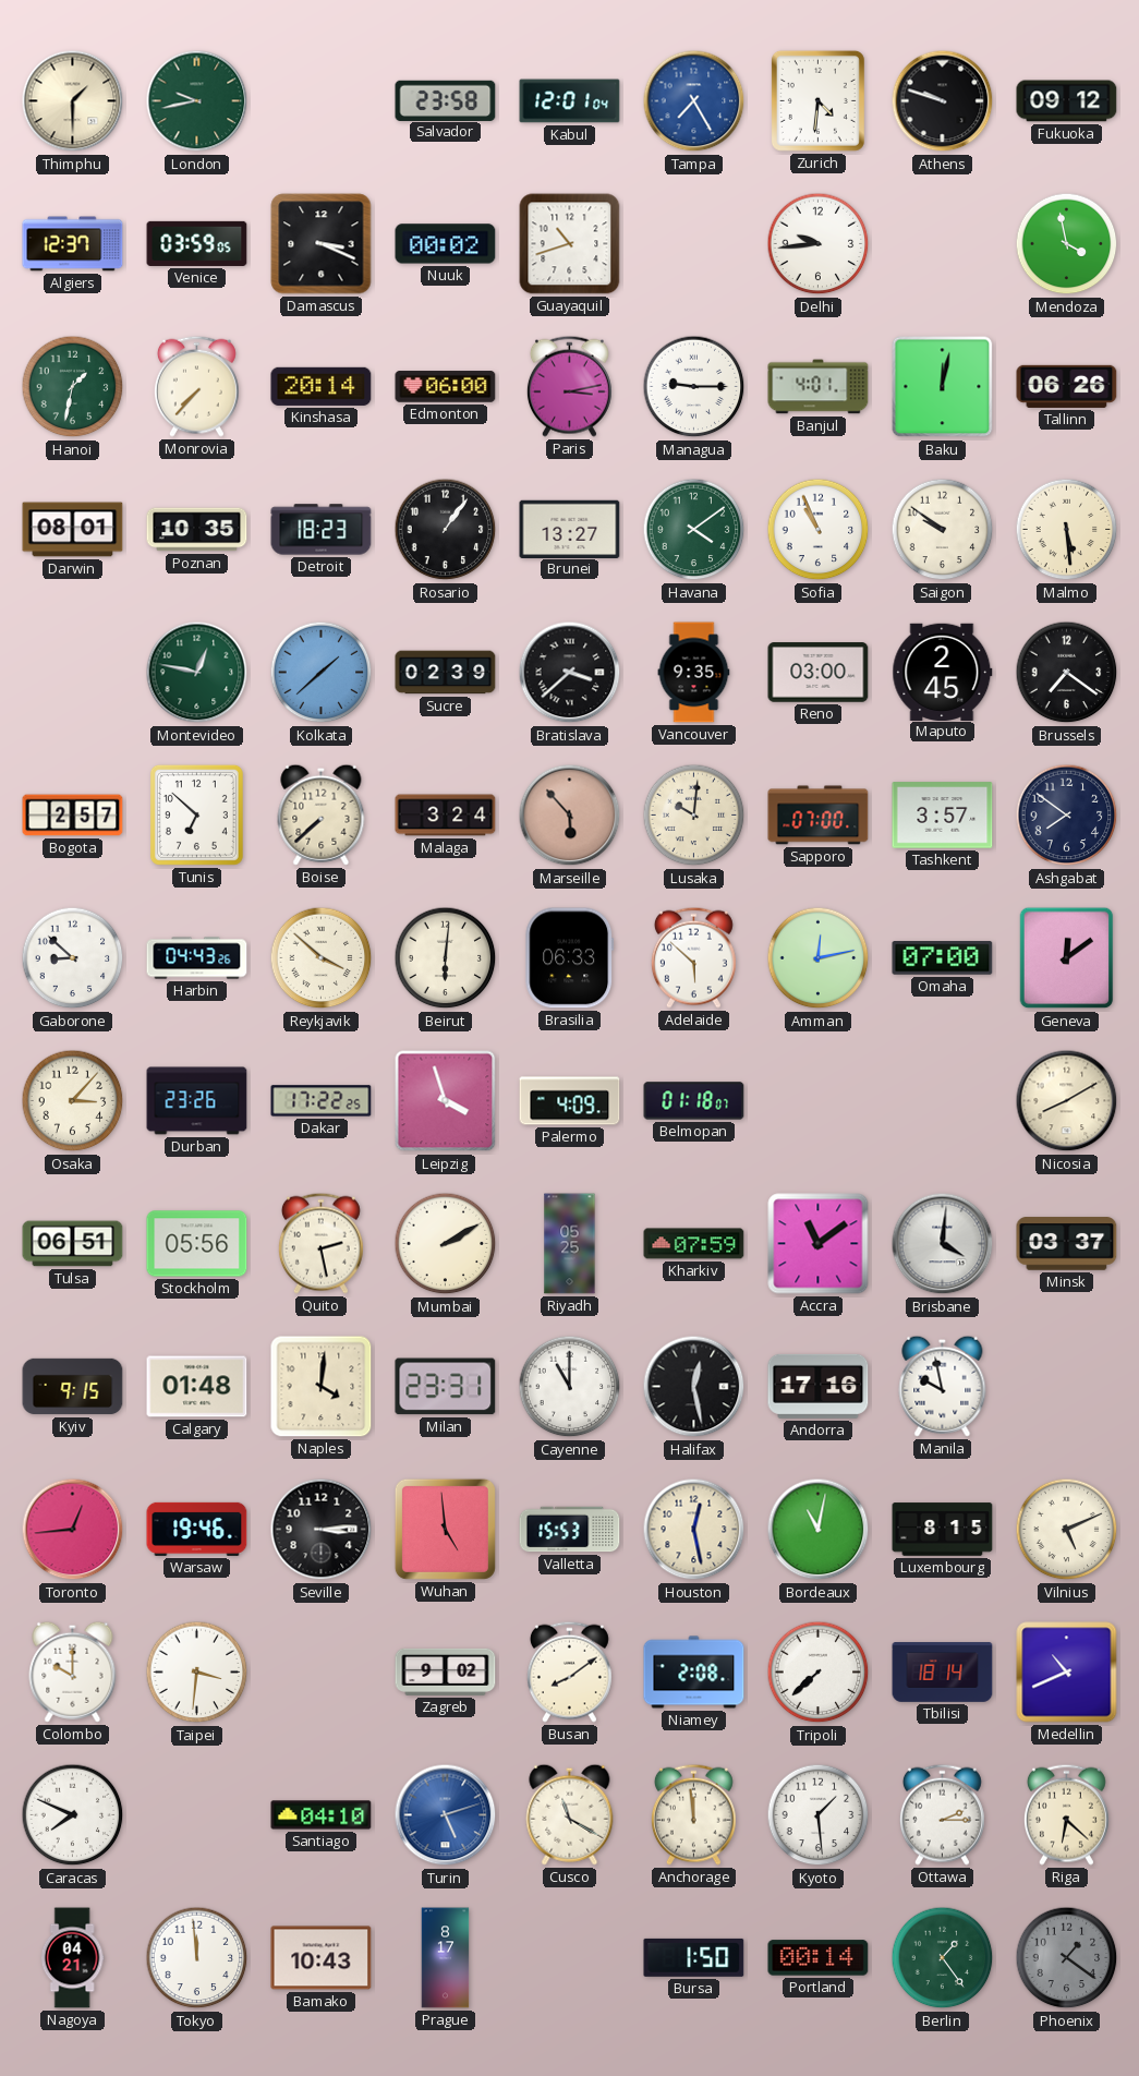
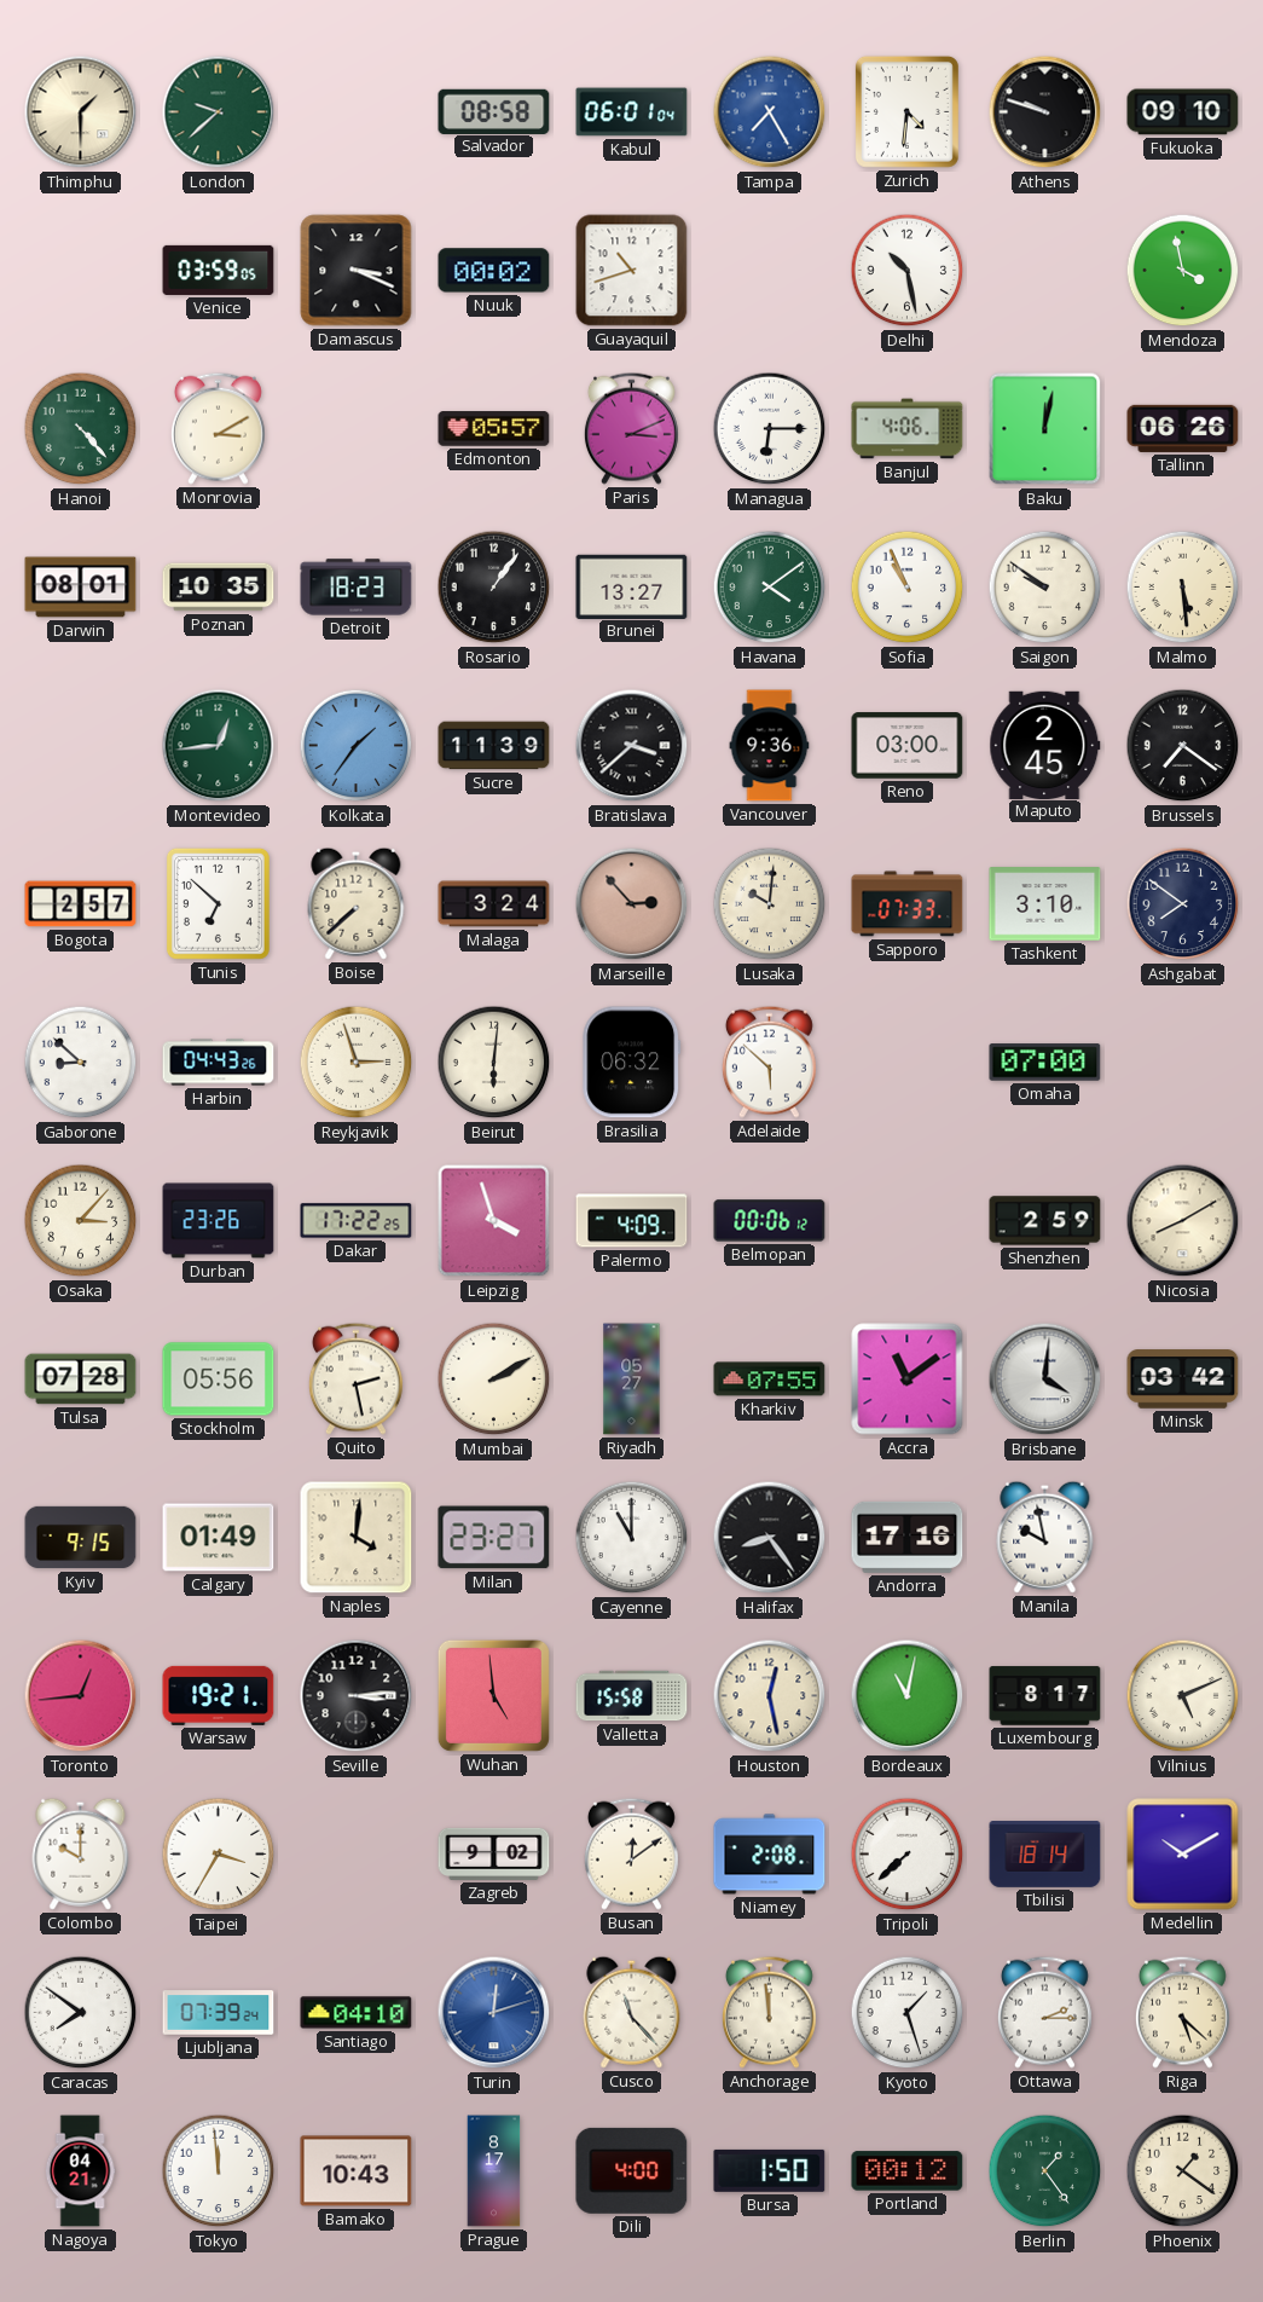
London: 9:43 -> 9:38 (219, 112)
Salvador: 23:58 -> 08:58 (494, 111)
Kabul: 12:01 -> 06:01 (632, 112)
Fukuoka: 09:12 -> 09:10 (1183, 112)
Algiers: 12:37 -> none (73, 244)
Delhi: 9:44 -> 10:28 (908, 271)
Hanoi: 1:32 -> 4:23 (81, 429)
Monrovia: 7:37 -> 3:10 (218, 428)
Kinshasa: 20:14 -> none (322, 386)
Edmonton: 06:00 -> 05:57 (494, 429)
Paris: 3:13 -> 3:11 (631, 428)
Managua: 9:15 -> 6:15 (770, 429)
Banjul: 4:01 -> 4:06 (908, 429)
Montevideo: 12:47 -> 12:44 (219, 746)
Kolkata: 1:38 -> 1:36 (357, 746)
Sucre: 02:39 -> 11:39 (494, 746)
Vancouver: 9:35 -> 9:36 (770, 746)
Marseille: 5:53 -> 2:53 (632, 904)
Sapporo: 07:00 -> 07:33 (908, 904)
Tashkent: 3:57 -> 3:10 (1045, 904)
Reykjavik: 3:52 -> 2:57 (357, 1063)
Brasilia: 06:33 -> 06:32 (632, 1063)
Amman: 12:13 -> none (819, 958)
Geneva: 12:09 -> none (1067, 958)
Belmopan: 01:18 -> 00:06 (770, 1221)
Shenzhen: none -> 2:59 (1045, 1221)
Tulsa: 06:51 -> 07:28 (81, 1380)
Riyadh: 05:25 -> 05:27 (632, 1380)
Kharkiv: 07:59 -> 07:55 (770, 1380)
Minsk: 03:37 -> 03:42 (1183, 1380)
Calgary: 01:48 -> 01:49 (219, 1538)
Milan: 23:31 -> 23:27 (494, 1538)
Halifax: 12:28 -> 8:24 (770, 1538)
Warsaw: 19:46 -> 19:21 (219, 1695)
Valletta: 15:53 -> 15:58 (632, 1696)
Luxembourg: 8:15 -> 8:17 (1045, 1696)
Taipei: 3:31 -> 3:35 (219, 1855)
Busan: 8:09 -> 12:09 (631, 1853)
Medellin: 10:41 -> 10:10 (1183, 1855)
Caracas: 7:49 -> 7:51 (81, 2013)
Ljubljana: none -> 07:39 (219, 2013)
Turin: 5:12 -> 12:12 (494, 2013)
Cusco: 11:20 -> 11:23 (632, 2012)
Kyoto: 1:29 -> 1:27 (908, 2013)
Riga: 6:22 -> 5:22 (1182, 2012)
Dili: none -> 4:00 (632, 2170)
Portland: 00:14 -> 00:12 (908, 2171)
Phoenix dial: grey -> cream (1183, 2171)
